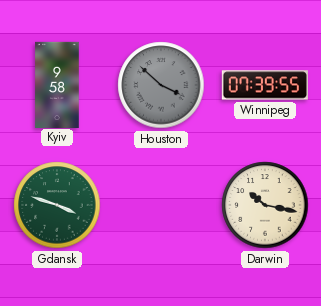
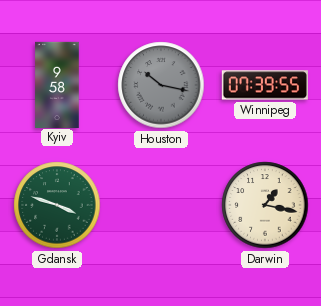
Houston: 3:52 -> 10:17 (161, 85)
Darwin: 10:17 -> 1:17 (265, 205)
